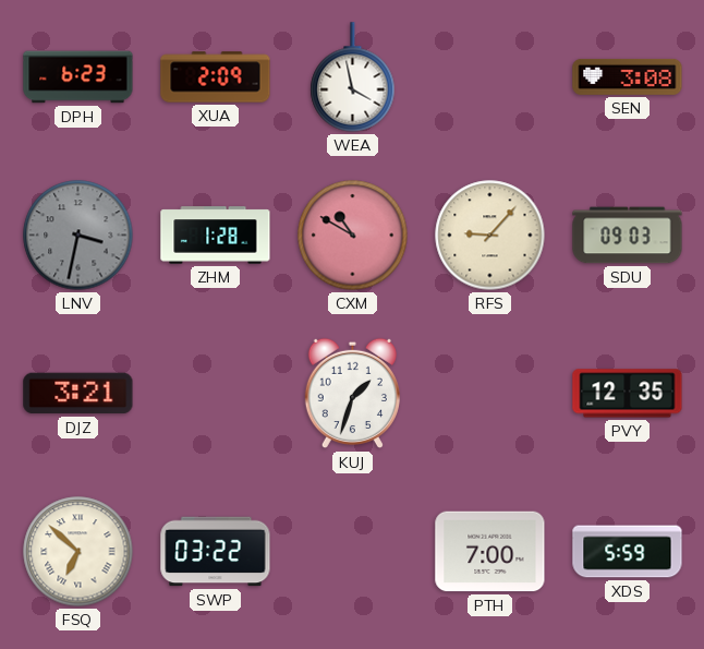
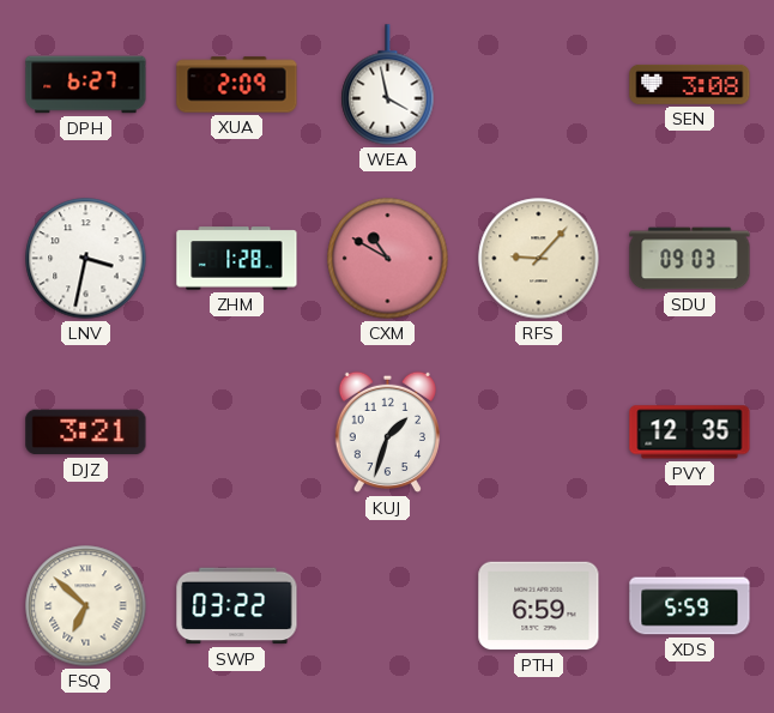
DPH: 6:23 -> 6:27 (86, 85)
LNV dial: grey -> white (86, 259)
PTH: 7:00 -> 6:59 (539, 606)
